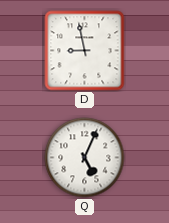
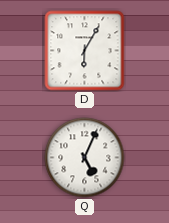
D: 8:58 -> 6:05 (85, 51)
